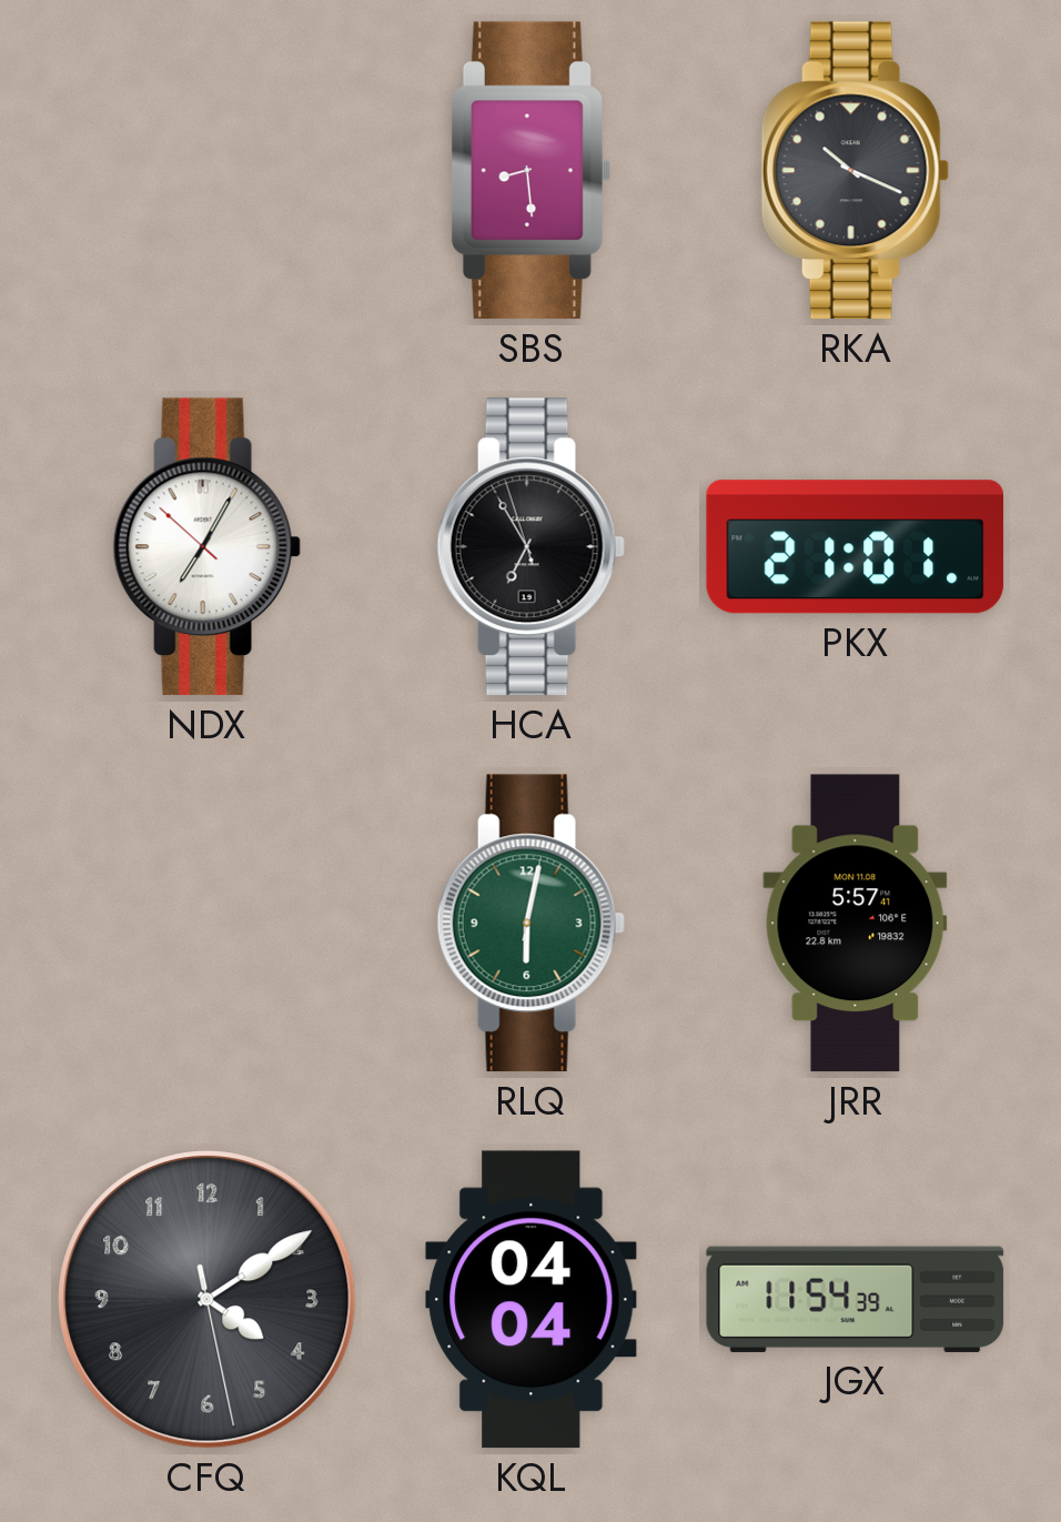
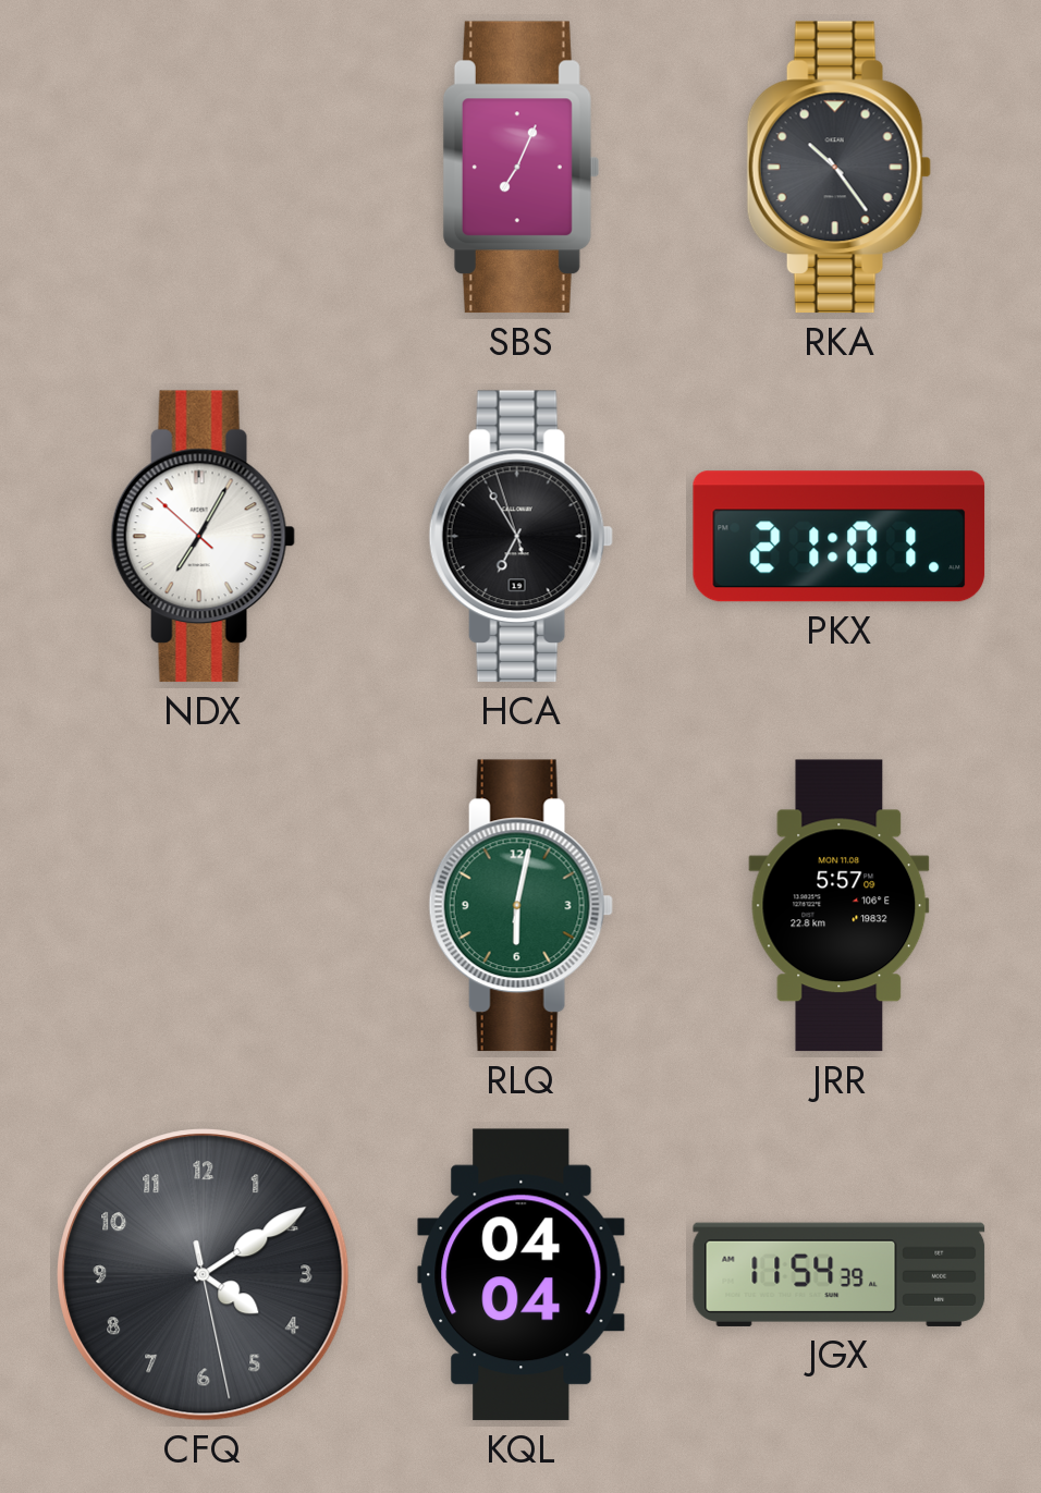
SBS: 8:29 -> 7:04 (520, 168)
RKA: 10:19 -> 10:24 (838, 168)
JRR: 5:57:41 -> 5:57:09 (840, 906)
